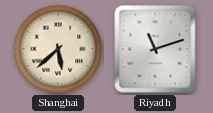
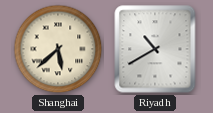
Riyadh: 11:12 -> 10:40 (155, 49)
